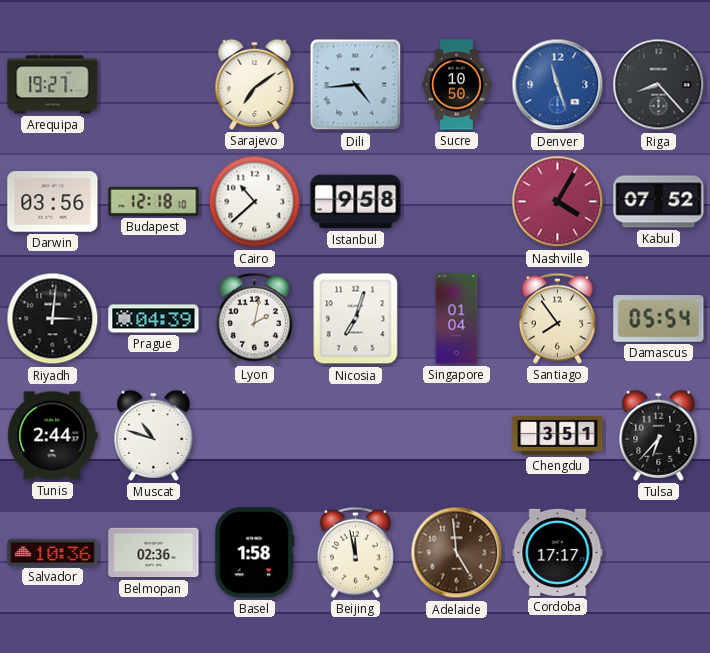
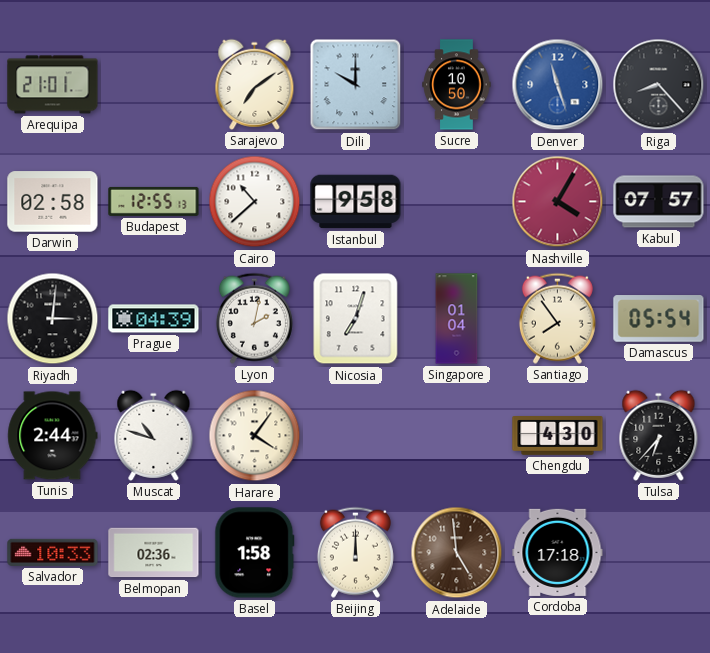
Arequipa: 19:27 -> 21:01 (53, 85)
Dili: 4:44 -> 10:00 (356, 85)
Darwin: 03:56 -> 02:58 (53, 202)
Budapest: 12:18 -> 12:55 (154, 201)
Kabul: 07:52 -> 07:57 (659, 202)
Harare: none -> 4:06 (255, 436)
Chengdu: 3:51 -> 4:30 (558, 436)
Salvador: 10:36 -> 10:33 (53, 552)
Beijing: 11:58 -> 12:00 (355, 552)
Cordoba: 17:17 -> 17:18 (558, 552)
